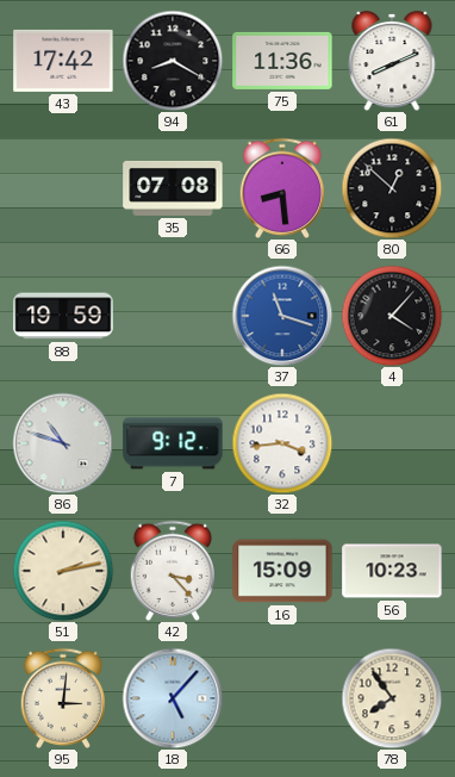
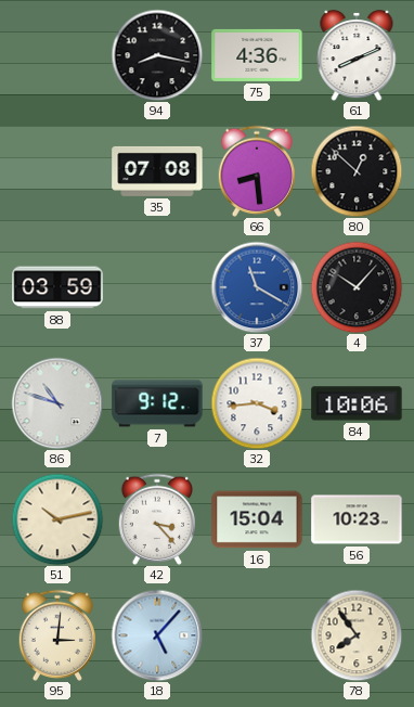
43: 17:42 -> none (63, 61)
94: 8:20 -> 8:17 (157, 55)
75: 11:36 -> 4:36 (257, 55)
88: 19:59 -> 03:59 (57, 287)
37: 11:18 -> 11:20 (257, 287)
4: 4:07 -> 10:07 (357, 287)
84: none -> 10:06 (357, 403)
51: 2:13 -> 10:13 (57, 519)
16: 15:09 -> 15:04 (257, 519)
